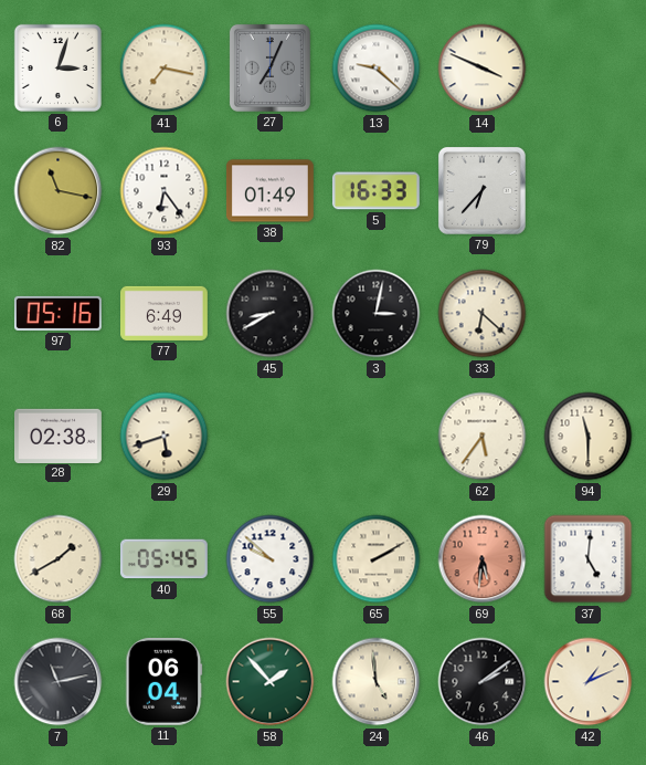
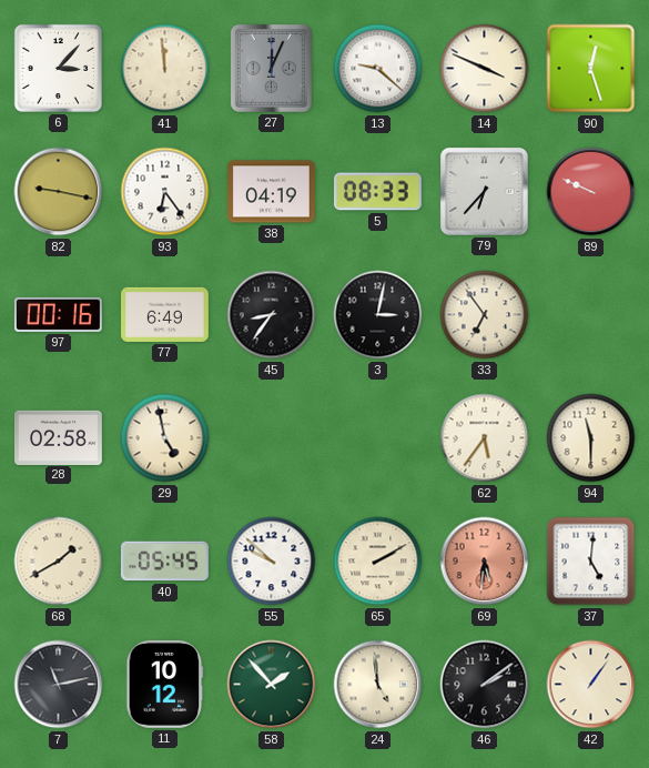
6: 3:03 -> 3:07 (58, 68)
41: 7:17 -> 11:59 (165, 69)
27: 7:04 -> 12:04 (271, 68)
90: none -> 12:27 (591, 69)
82: 11:17 -> 9:17 (59, 192)
38: 01:49 -> 04:19 (271, 192)
5: 16:33 -> 08:33 (377, 192)
89: none -> 9:49 (591, 192)
97: 05:16 -> 00:16 (59, 314)
45: 8:40 -> 8:36 (272, 315)
33: 6:22 -> 6:54 (485, 315)
28: 02:38 -> 02:58 (59, 437)
29: 5:42 -> 4:58 (165, 438)
11: 06:04 -> 10:12 (165, 684)
42: 1:11 -> 1:06 (591, 685)
